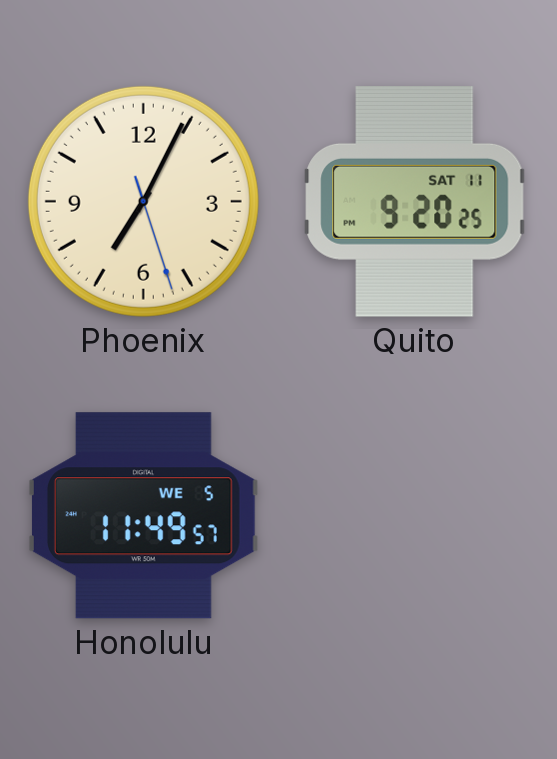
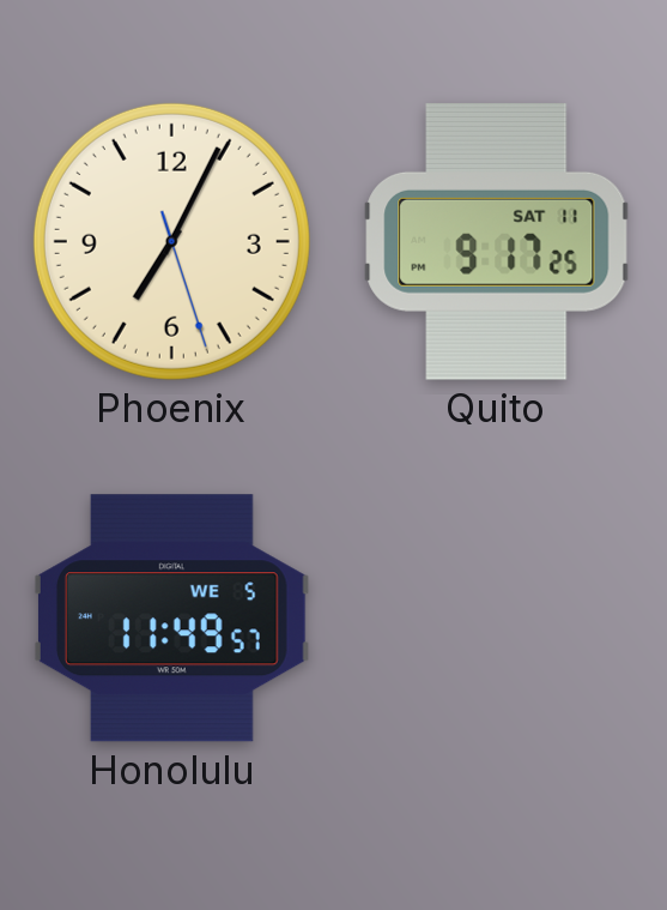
Quito: 9:20 -> 9:17 (497, 242)
